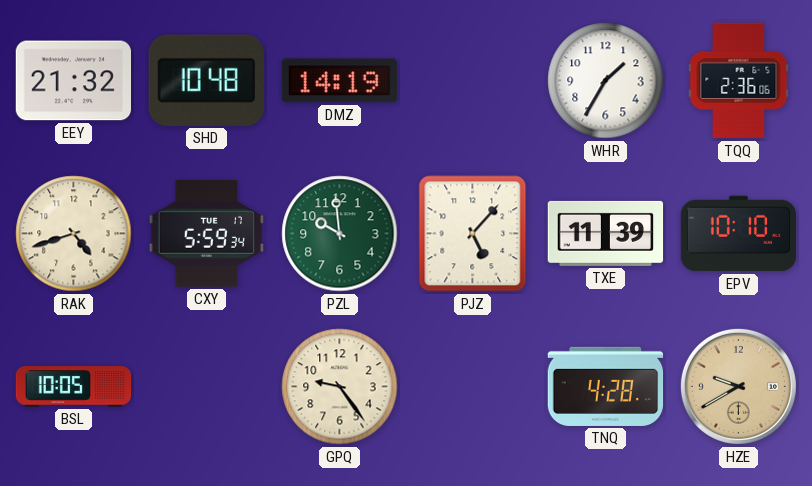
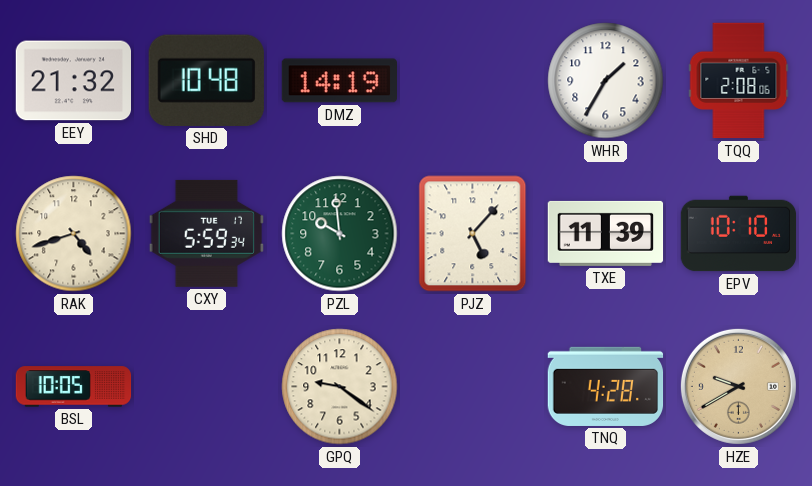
TQQ: 2:36 -> 2:08 (739, 81)
GPQ: 9:24 -> 9:21 (340, 387)
